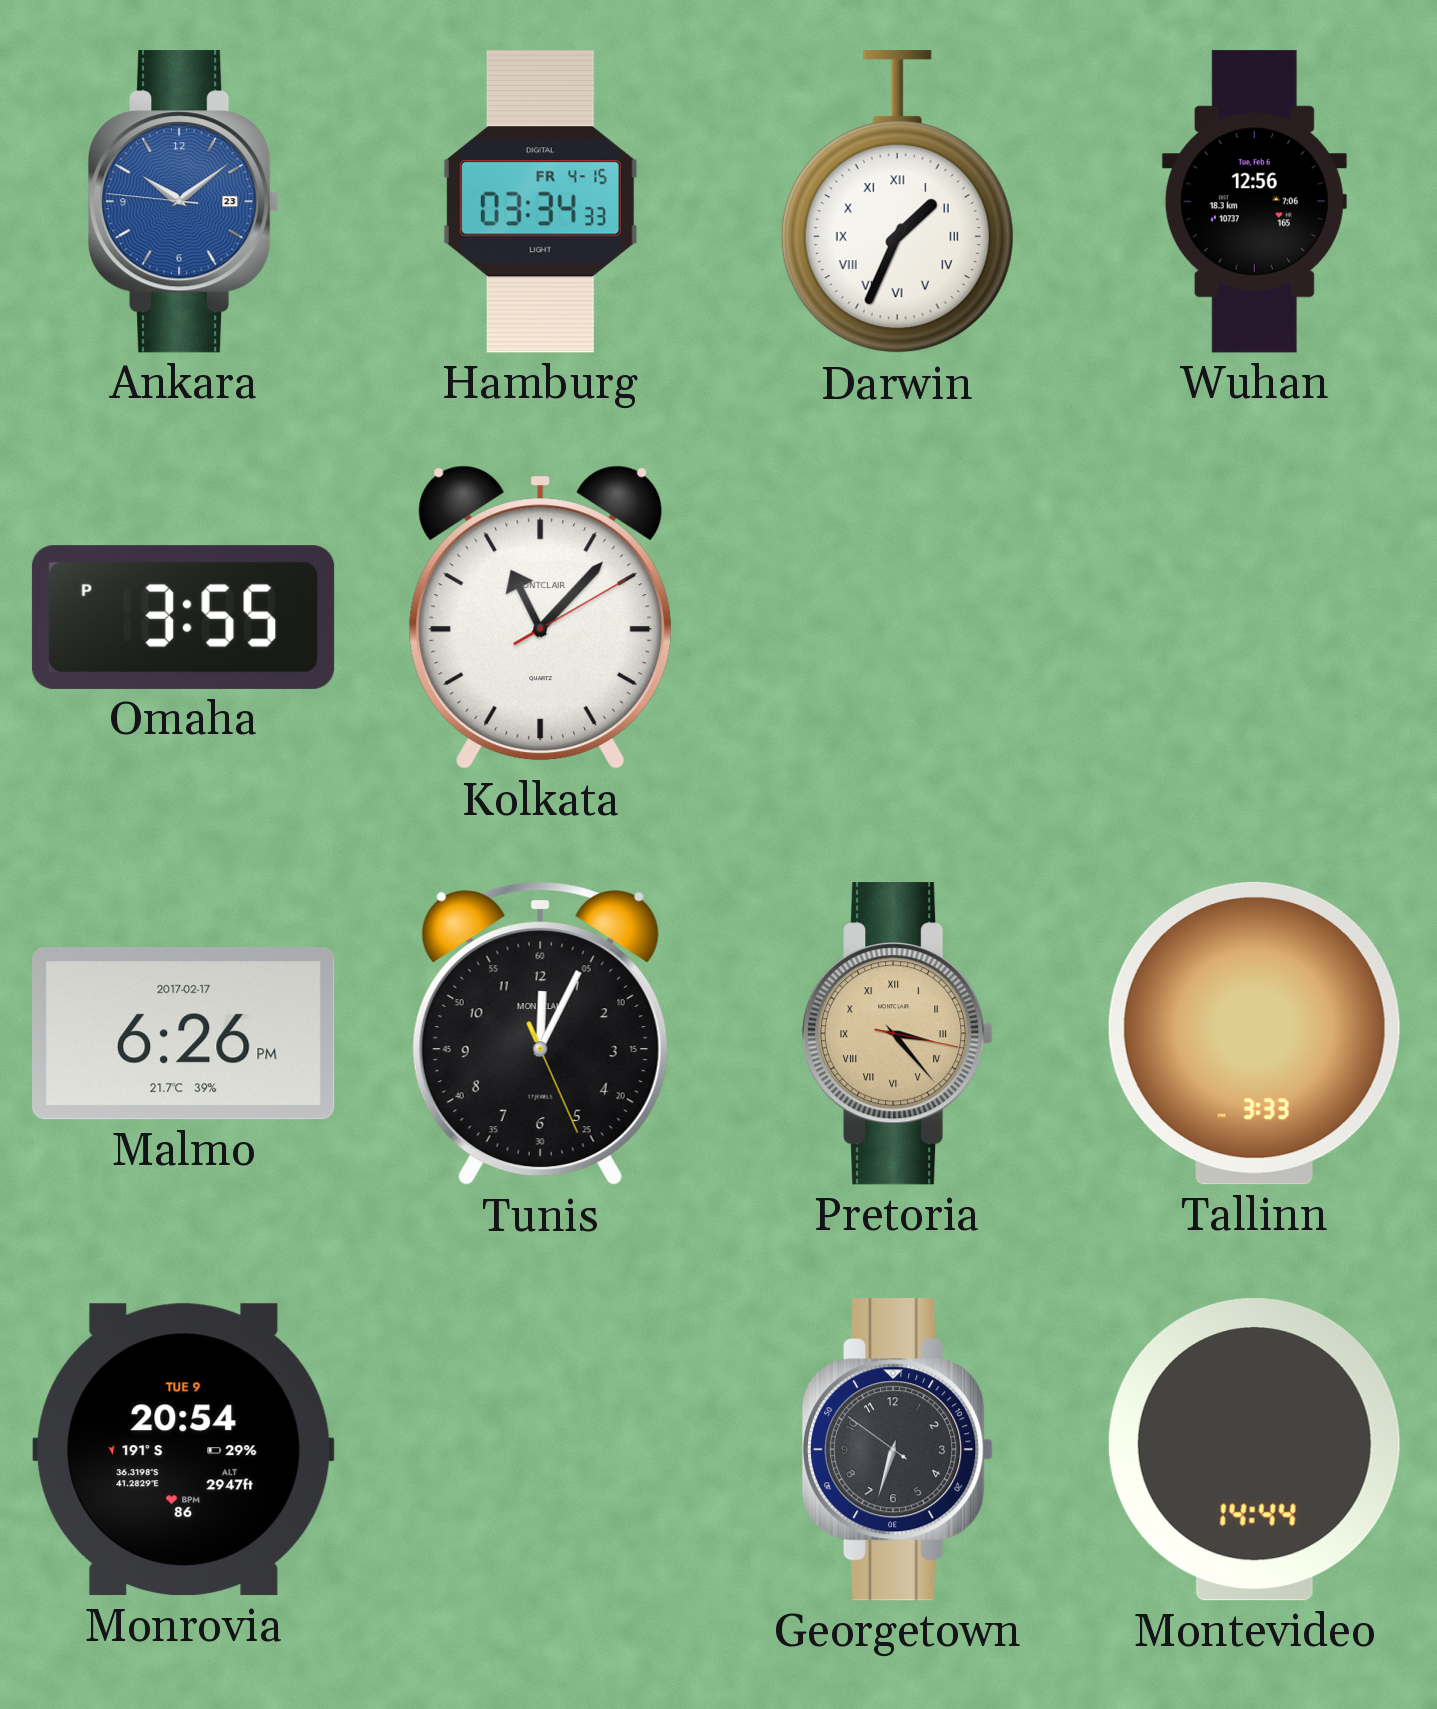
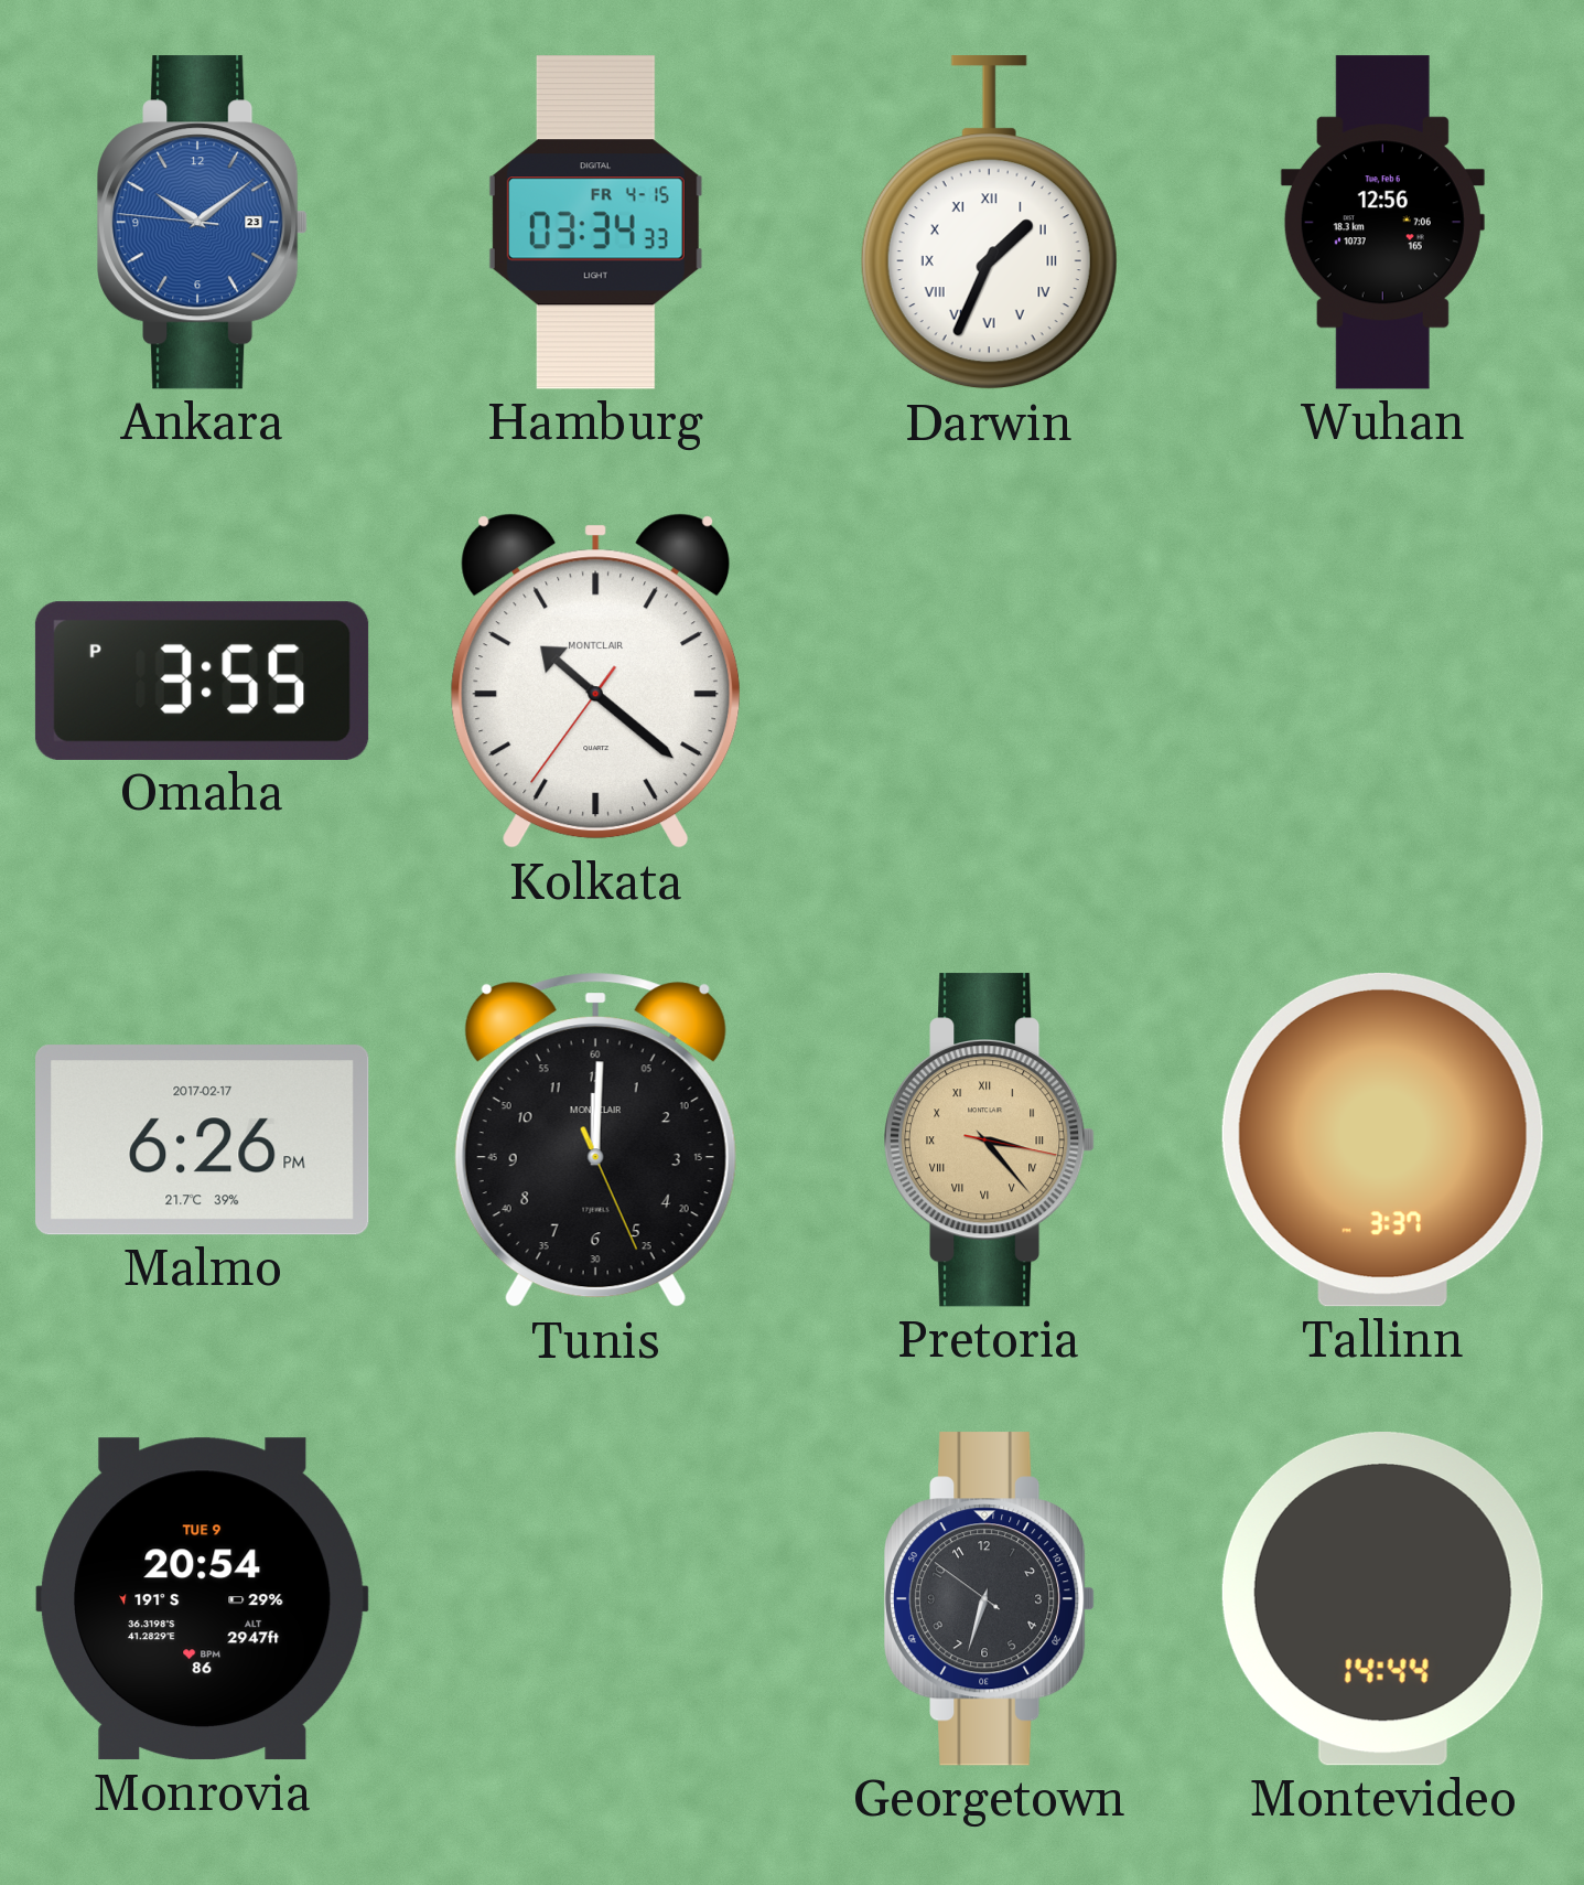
Kolkata: 11:07 -> 10:21 (596, 682)
Tunis: 12:04 -> 12:00 (595, 1140)
Tallinn: 3:33 -> 3:37 (1382, 1139)
